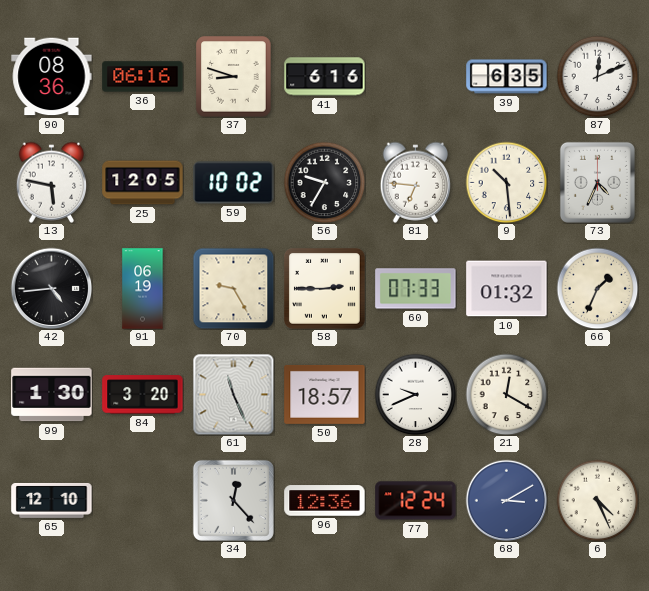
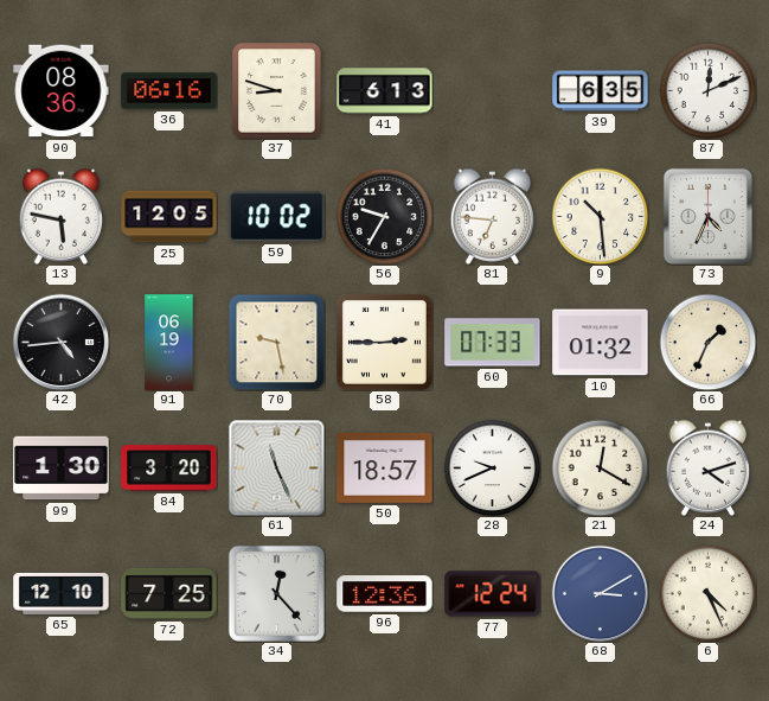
41: 6:16 -> 6:13 (385, 91)
70: 9:25 -> 9:28 (276, 342)
24: none -> 4:12 (709, 467)
72: none -> 7:25 (169, 593)
